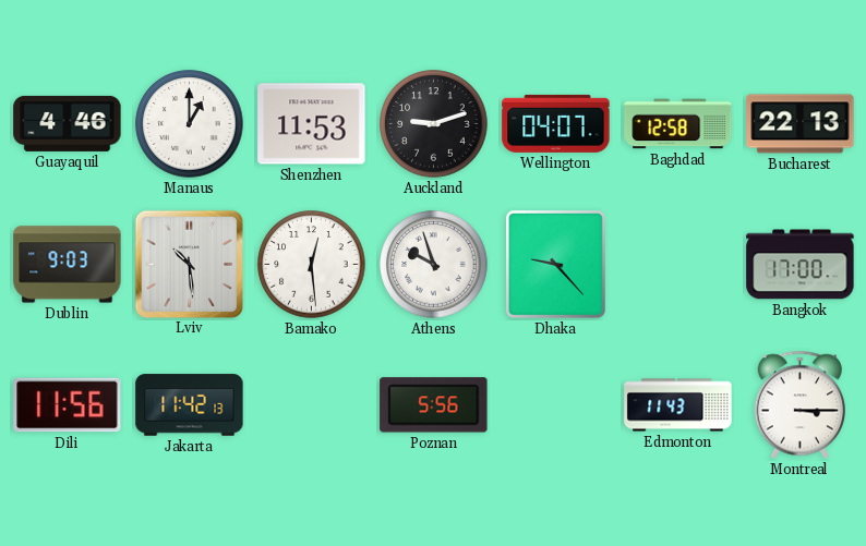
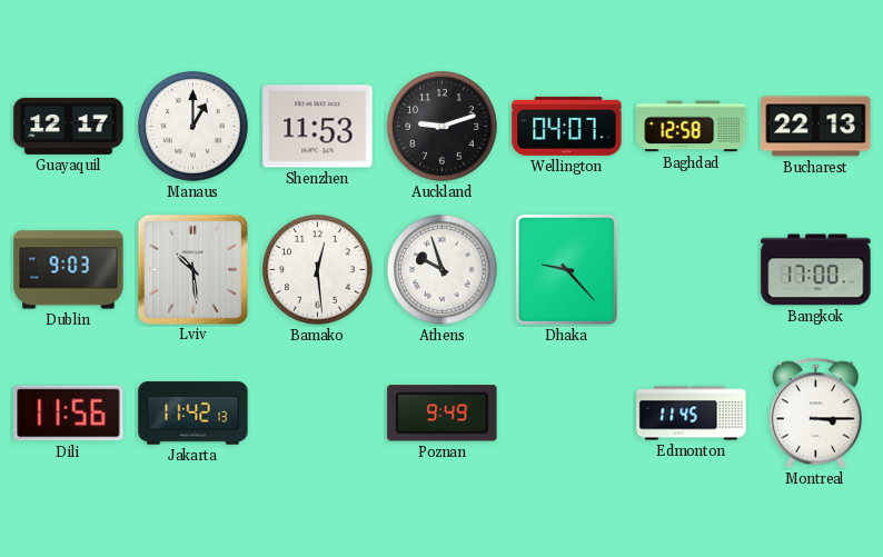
Guayaquil: 4:46 -> 12:17 (69, 126)
Poznan: 5:56 -> 9:49 (443, 414)
Edmonton: 11:43 -> 11:45 (692, 414)
